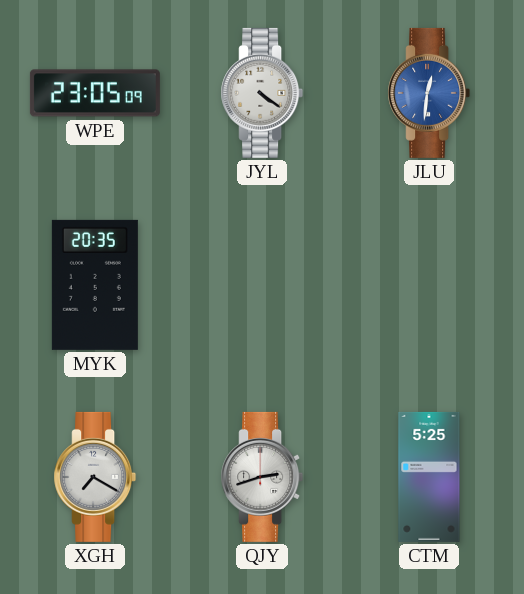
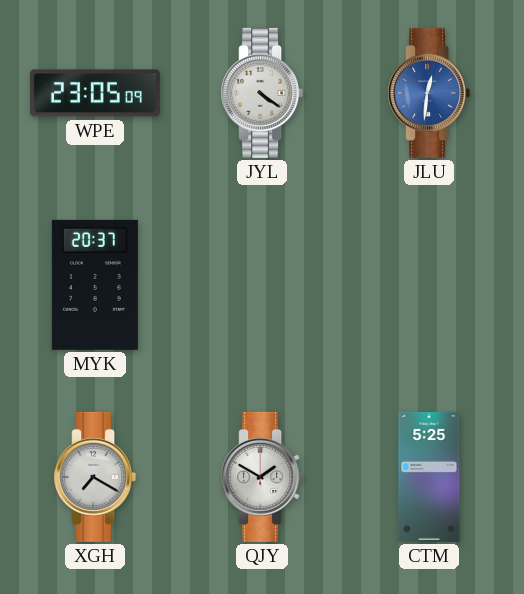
MYK: 20:35 -> 20:37 (95, 285)
QJY: 2:42 -> 1:50 (262, 477)
